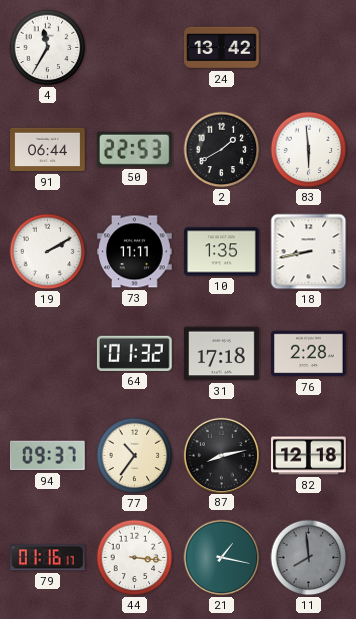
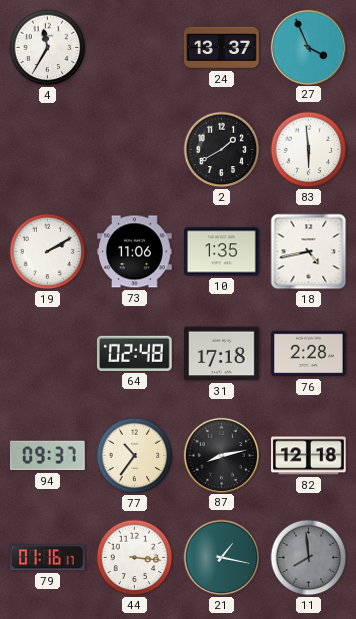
24: 13:42 -> 13:37 (222, 48)
27: none -> 3:56 (308, 47)
91: 06:44 -> none (48, 150)
50: 22:53 -> none (134, 149)
73: 11:11 -> 11:06 (135, 252)
18: 8:43 -> 4:43 (309, 252)
64: 01:32 -> 02:48 (134, 353)
